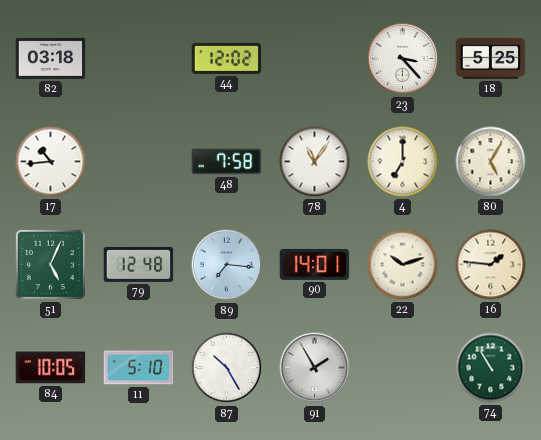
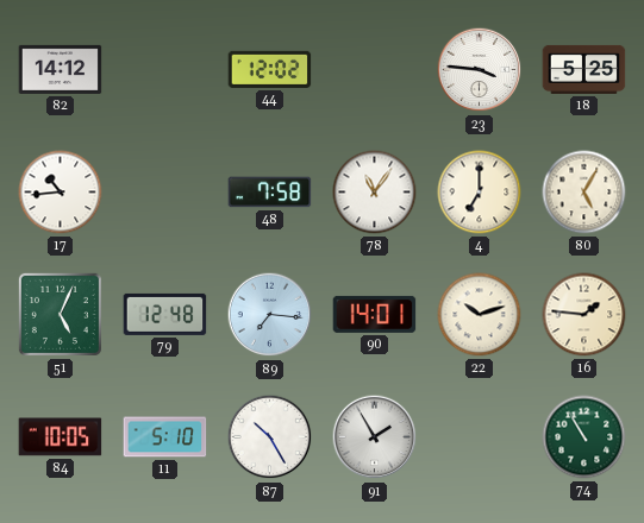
82: 03:18 -> 14:12 (61, 69)
23: 3:23 -> 3:46 (480, 70)
